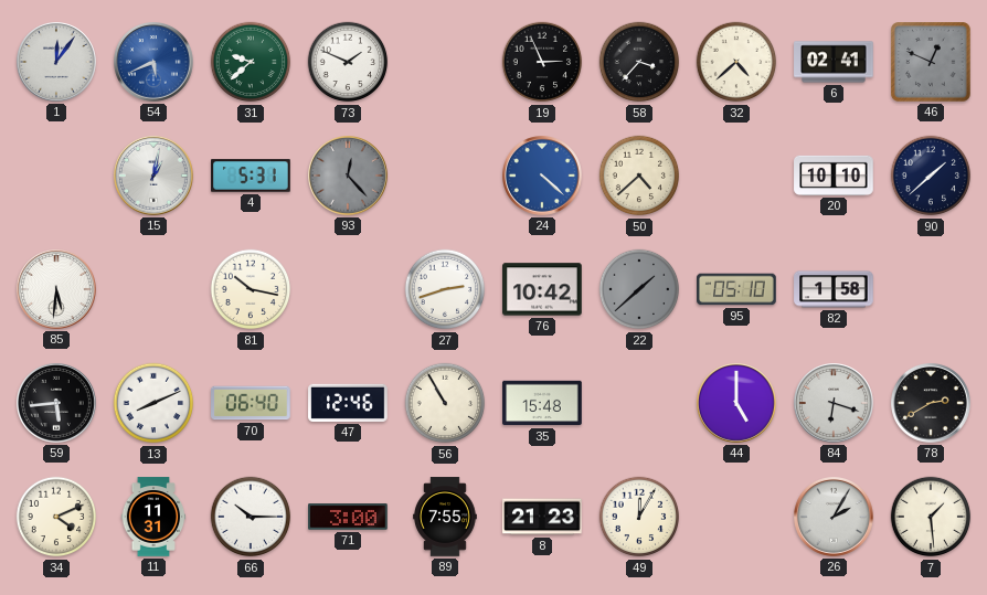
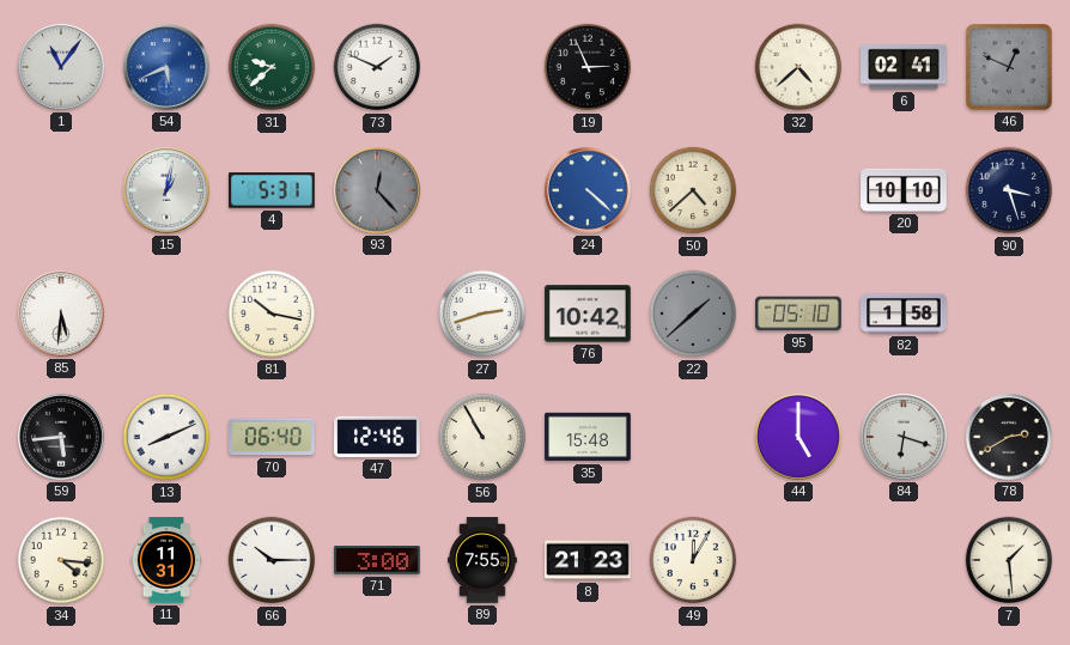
1: 12:06 -> 11:06 (62, 68)
58: 3:37 -> none (639, 62)
90: 1:38 -> 3:27 (1009, 190)
34: 4:11 -> 4:16 (61, 560)
26: 2:05 -> none (835, 518)
